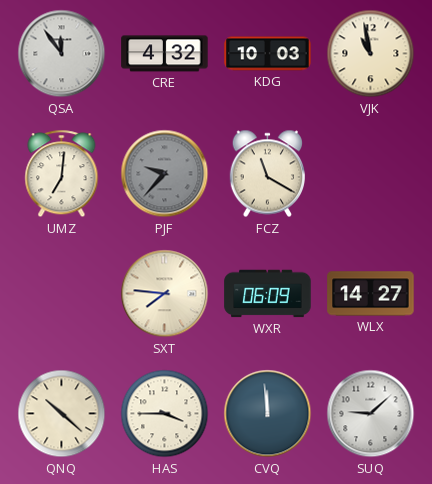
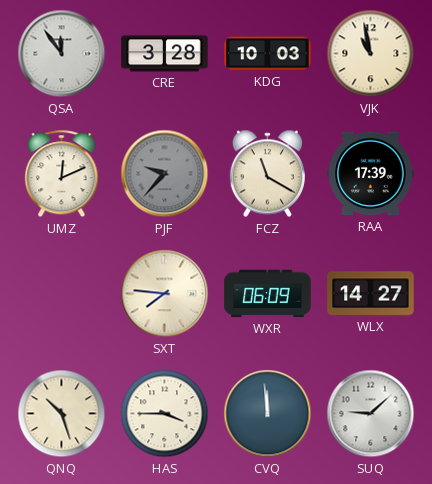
CRE: 4:32 -> 3:28 (165, 54)
UMZ: 7:01 -> 12:11 (62, 174)
RAA: none -> 17:39 (371, 174)
QNQ: 10:22 -> 10:27 (62, 414)
